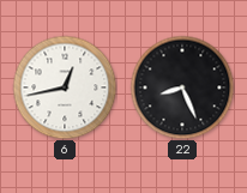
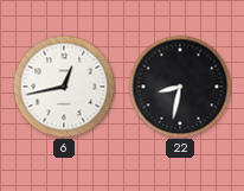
22: 8:26 -> 8:32 (180, 87)
